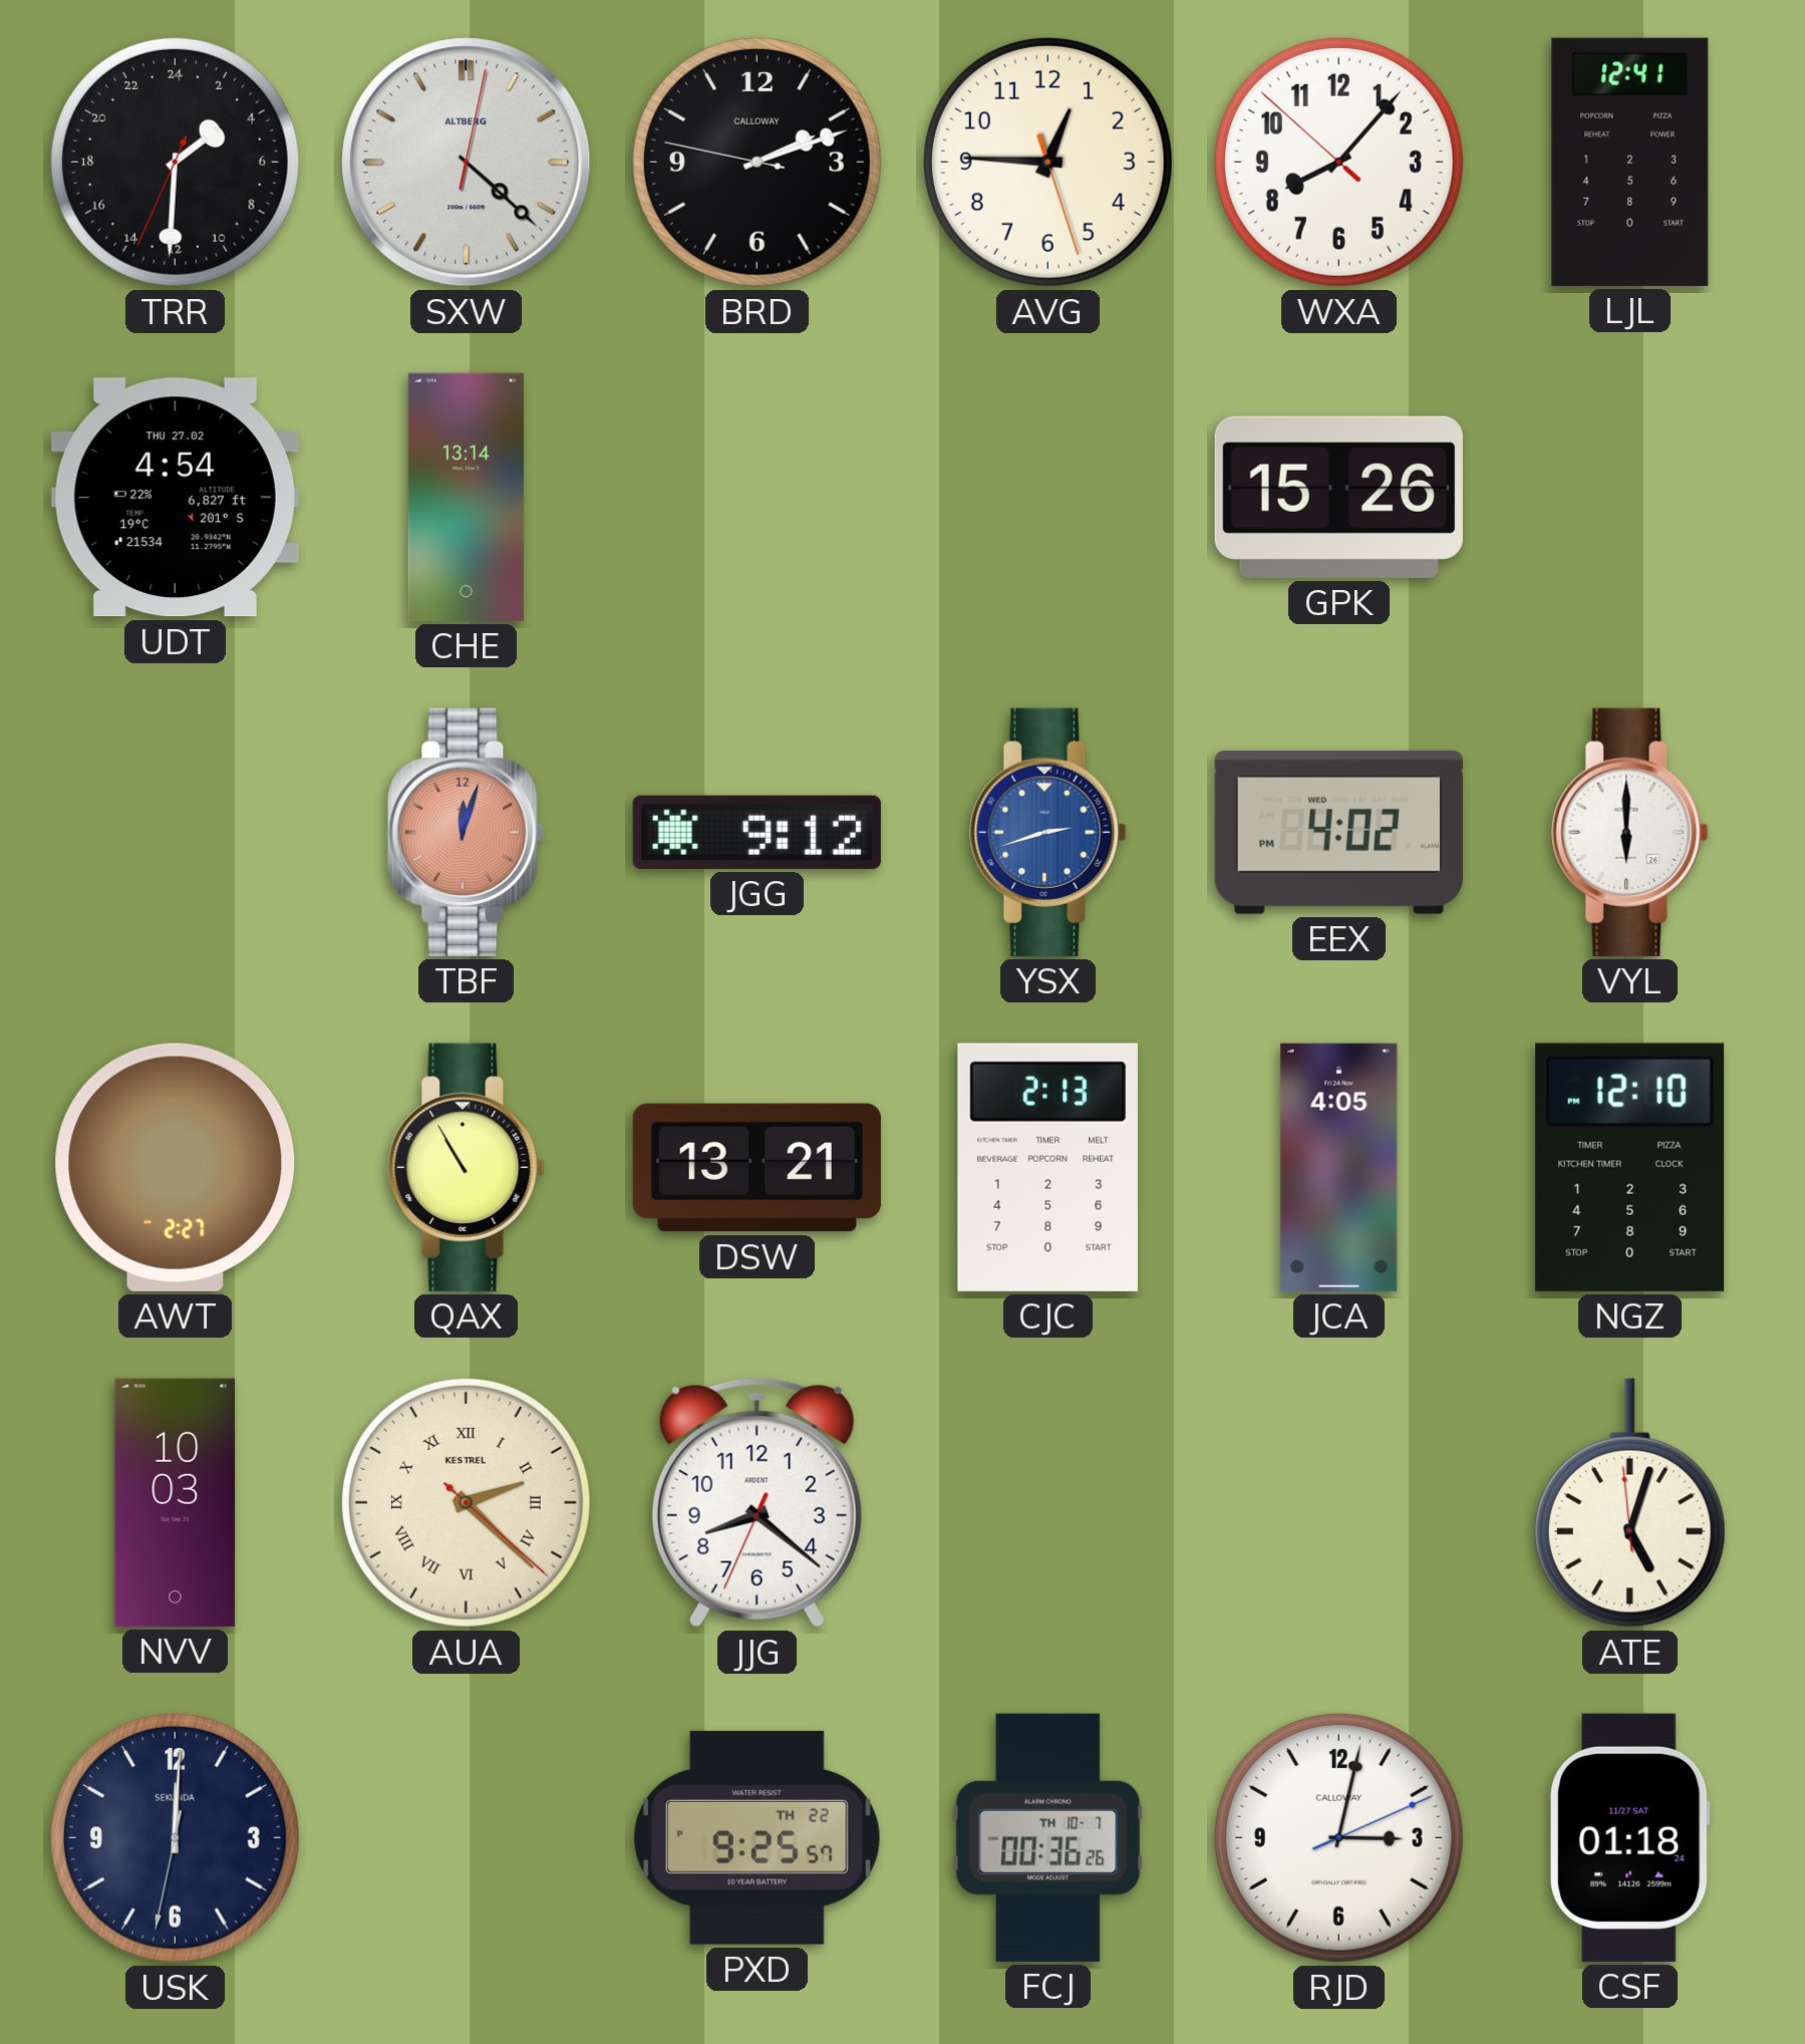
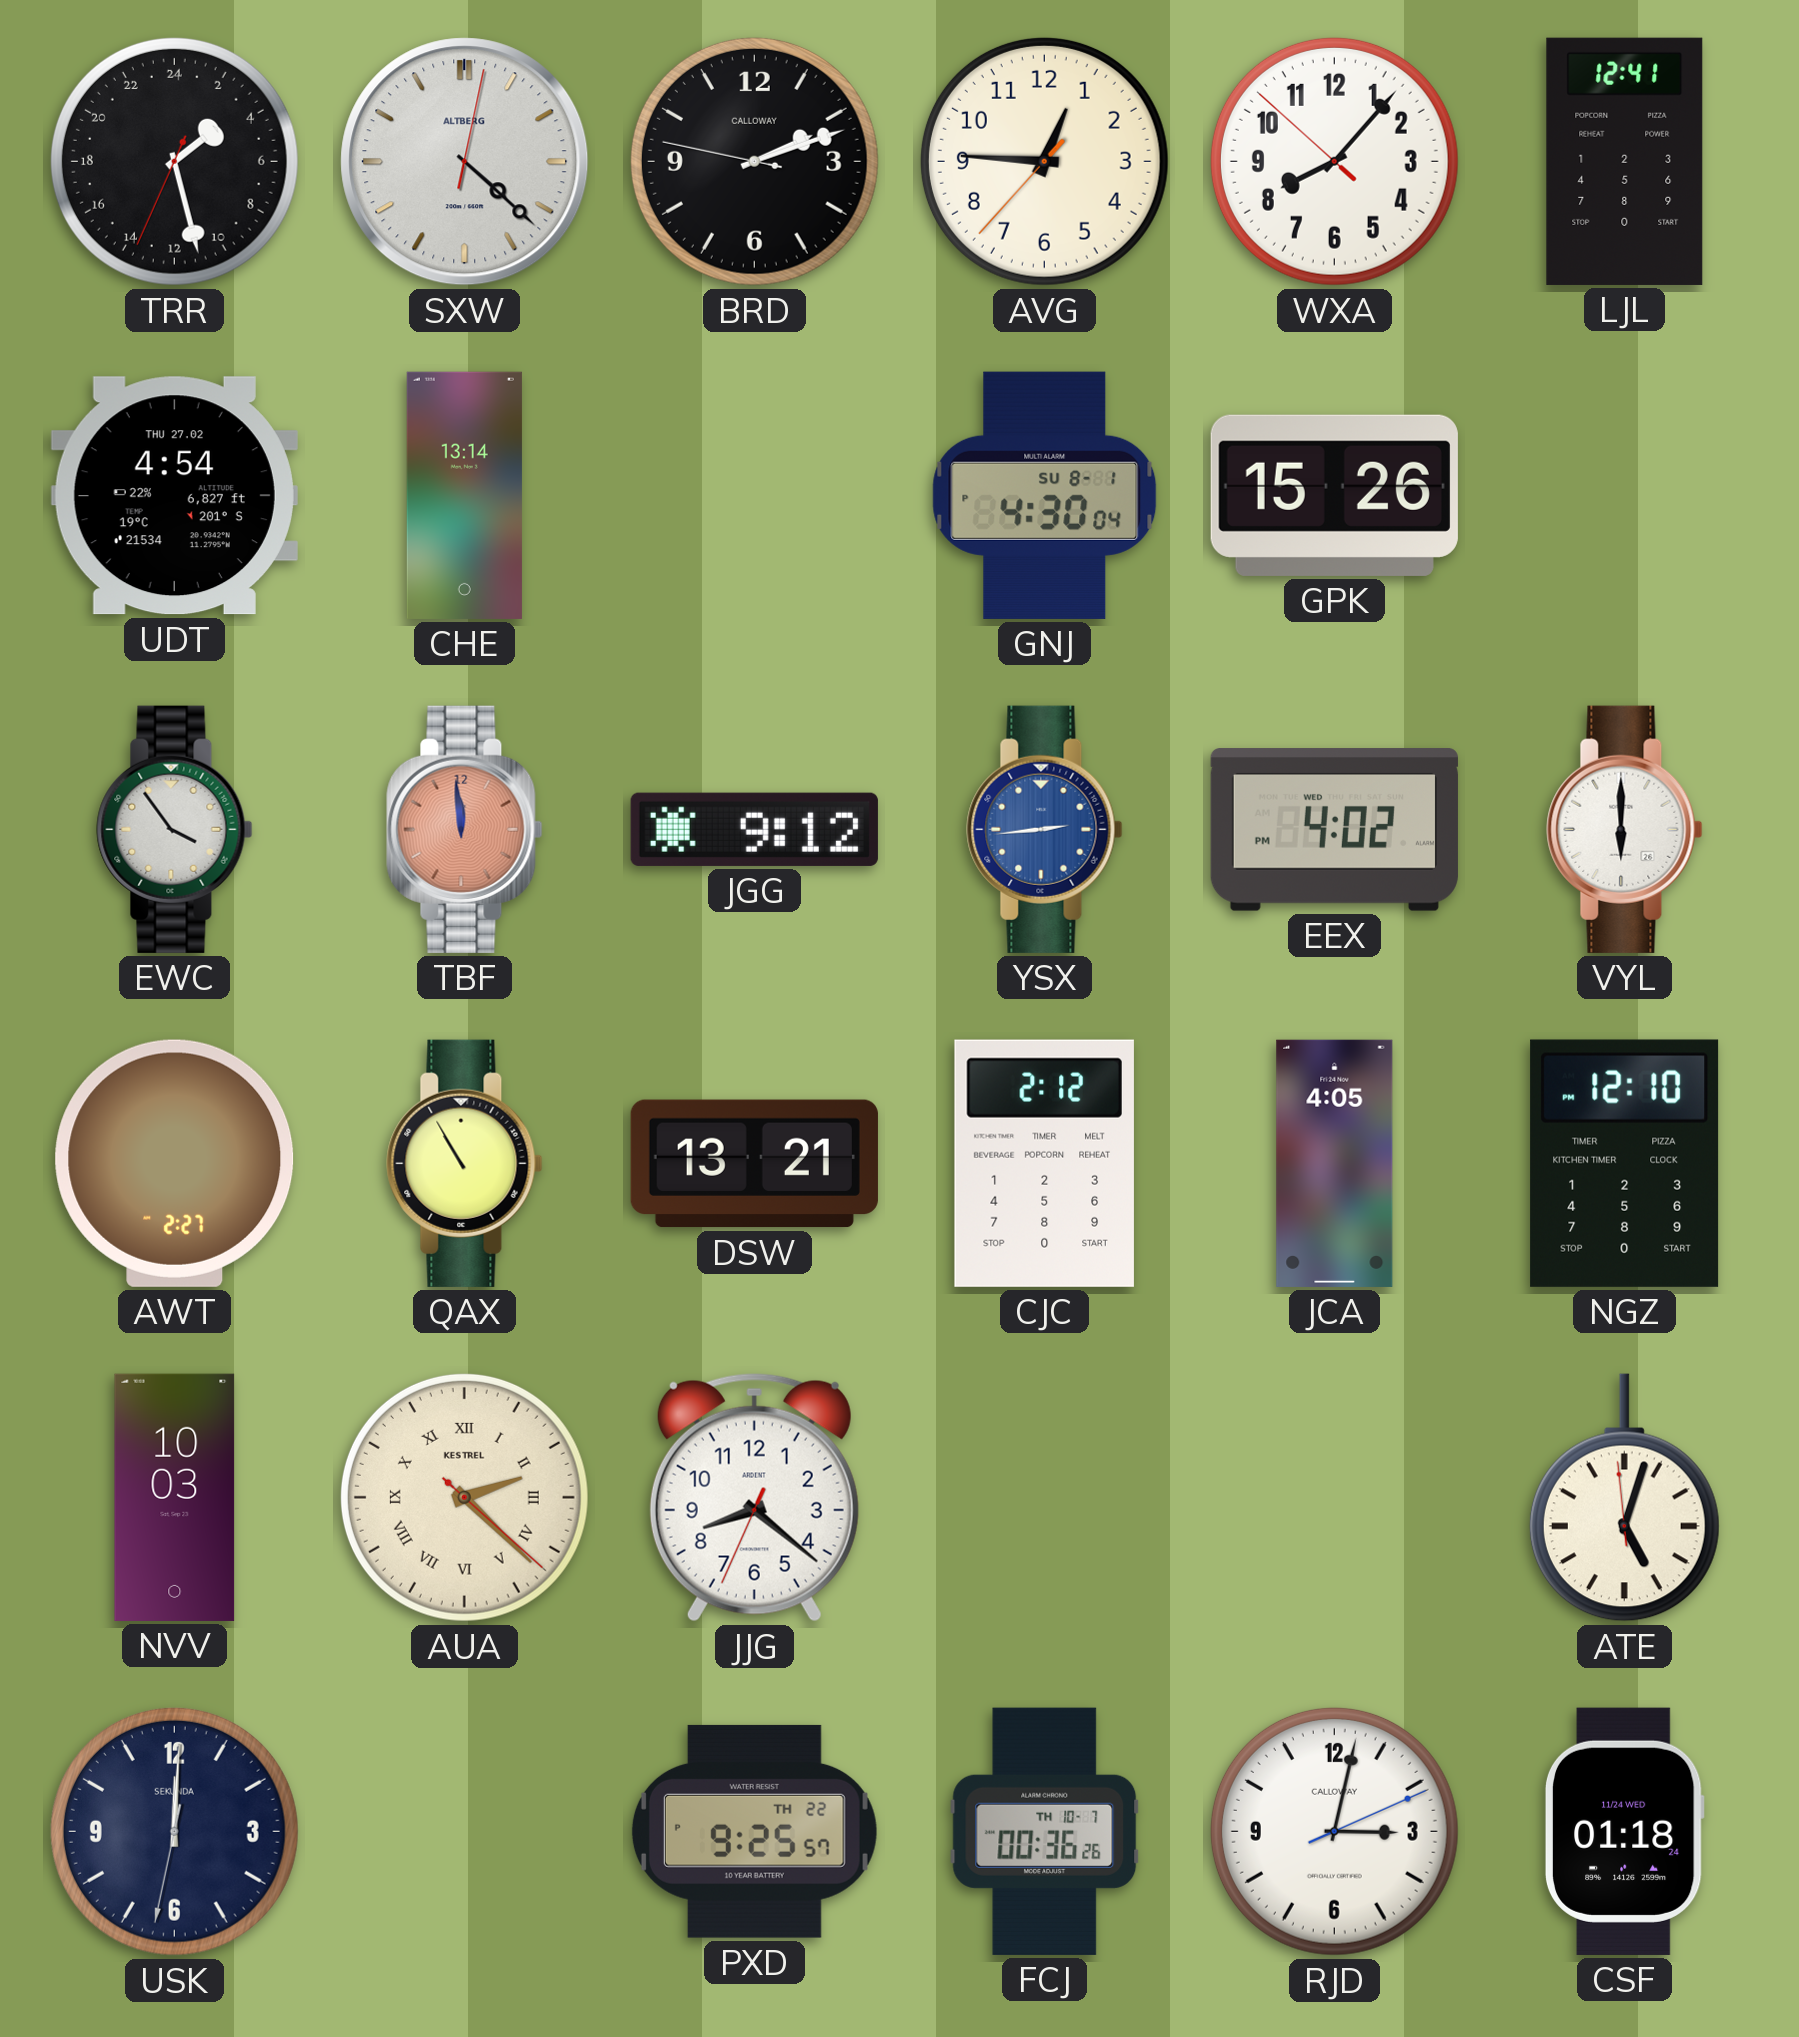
TRR: 3:30 -> 3:27 (174, 161)
AVG: 12:45:27 -> 12:45:37 (1044, 161)
GNJ: none -> 4:30 (1045, 495)
EWC: none -> 3:54 (175, 829)
TBF: 12:03 -> 11:59 (465, 829)
YSX: 2:42 -> 2:44 (1045, 829)
CJC: 2:13 -> 2:12 (1044, 1163)
CSF date: 11/27 SAT -> 11/24 WED (1624, 1831)
